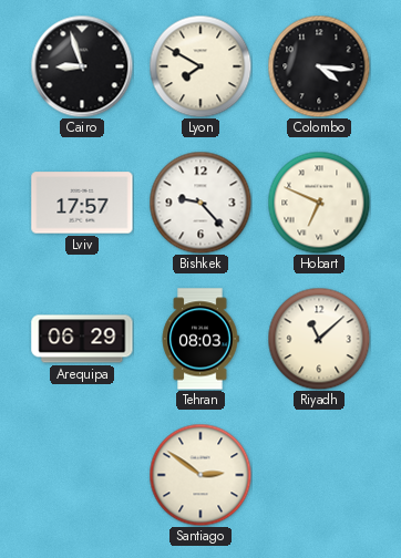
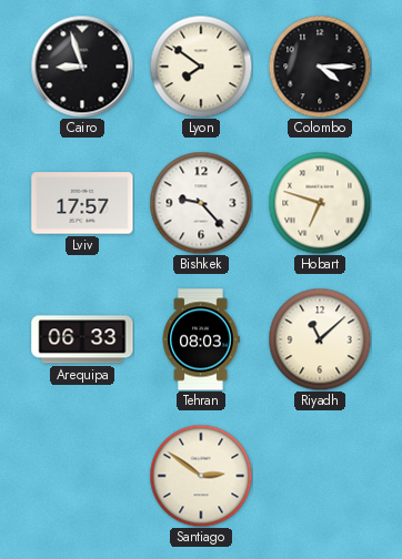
Lyon: 7:50 -> 7:51 (201, 67)
Colombo: 4:16 -> 4:15 (320, 67)
Hobart: 6:49 -> 6:48 (320, 203)
Arequipa: 06:29 -> 06:33 (82, 339)
